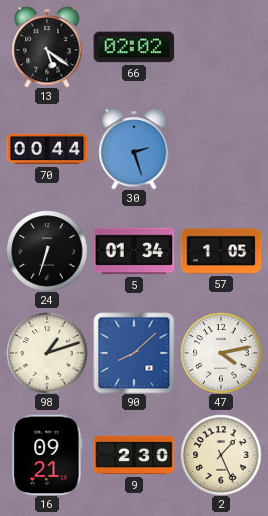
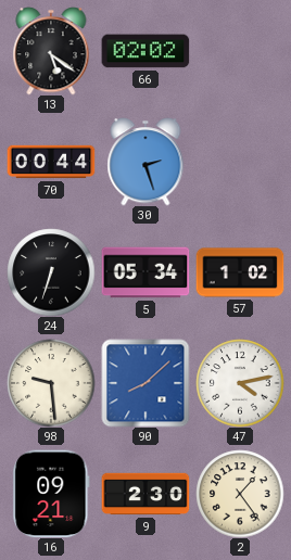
5: 01:34 -> 05:34 (145, 272)
57: 1:05 -> 1:02 (240, 272)
98: 1:12 -> 9:29 (51, 383)
2: 1:26 -> 1:24 (240, 494)
